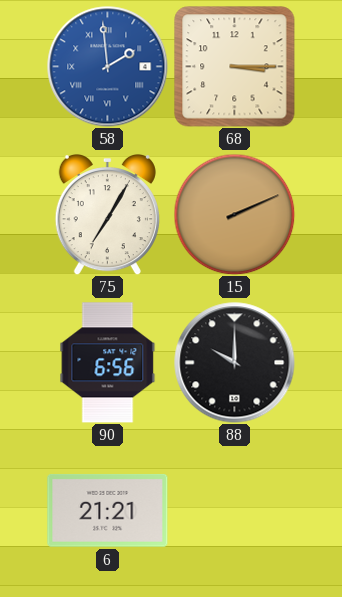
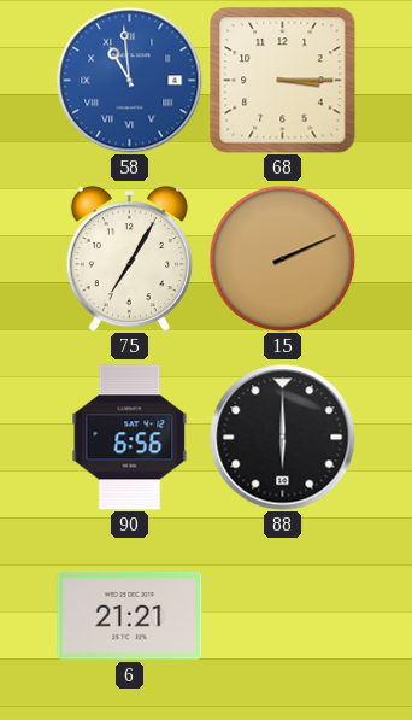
58: 1:59 -> 10:59 (130, 81)
88: 10:00 -> 6:00 (283, 438)
